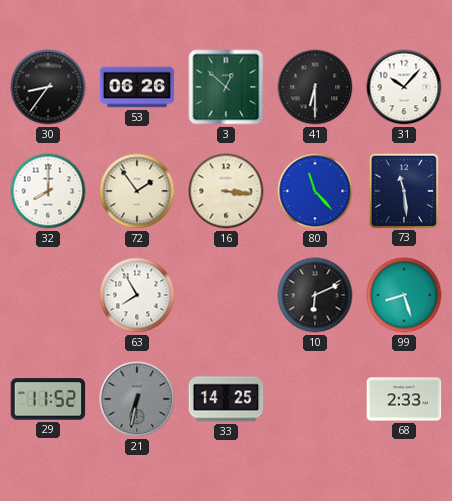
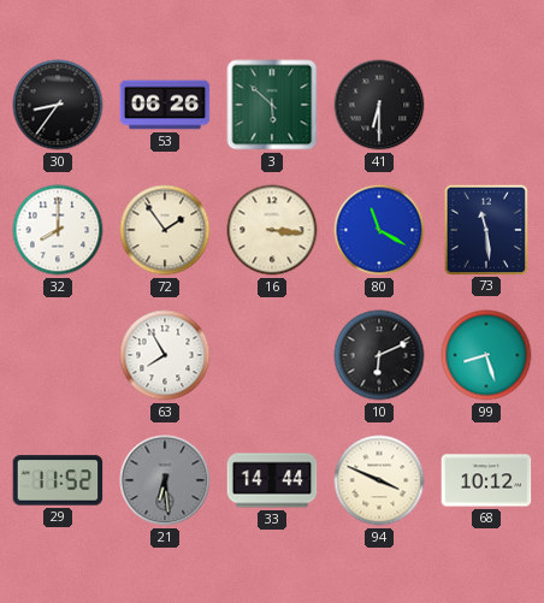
3: 12:52 -> 5:52 (272, 105)
31: 10:07 -> none (404, 87)
80: 11:23 -> 11:20 (379, 230)
21: 6:32 -> 6:29 (165, 480)
33: 14:25 -> 14:44 (272, 480)
94: none -> 3:49 (379, 480)
68: 2:33 -> 10:12 (486, 480)
